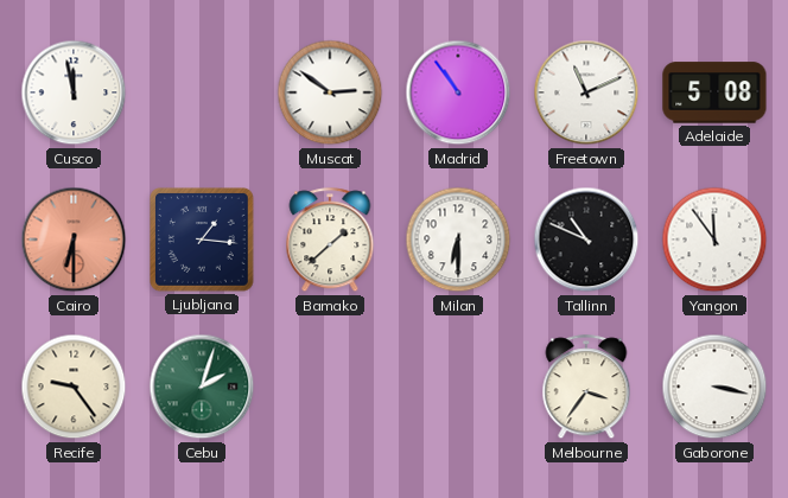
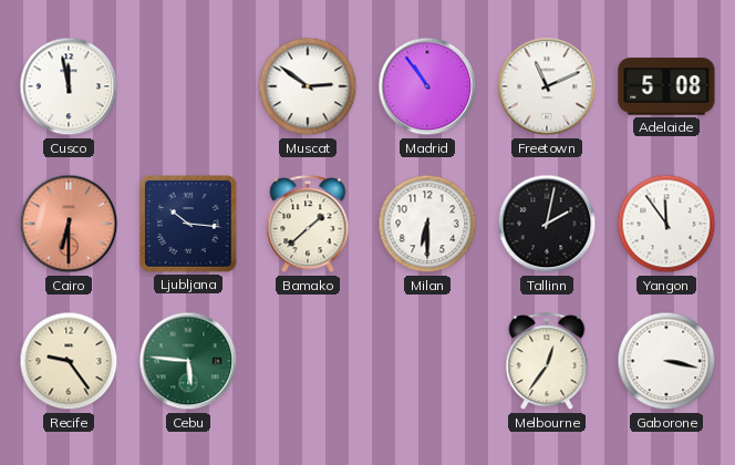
Ljubljana: 1:16 -> 10:16 (189, 225)
Tallinn: 10:49 -> 2:02 (547, 224)
Cebu: 2:03 -> 5:46 (188, 361)
Melbourne: 3:36 -> 12:36 (547, 362)
